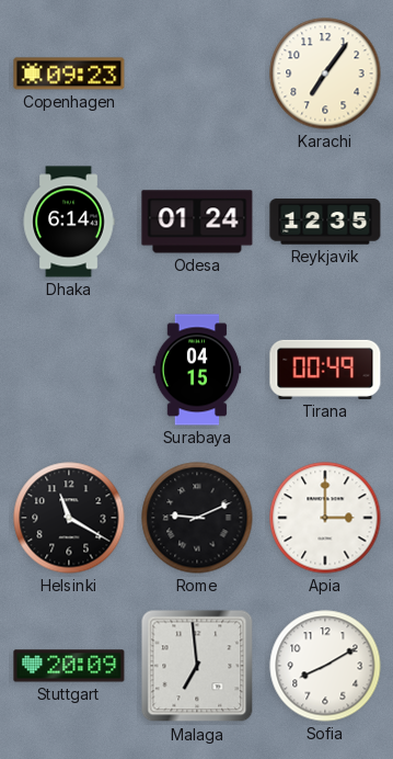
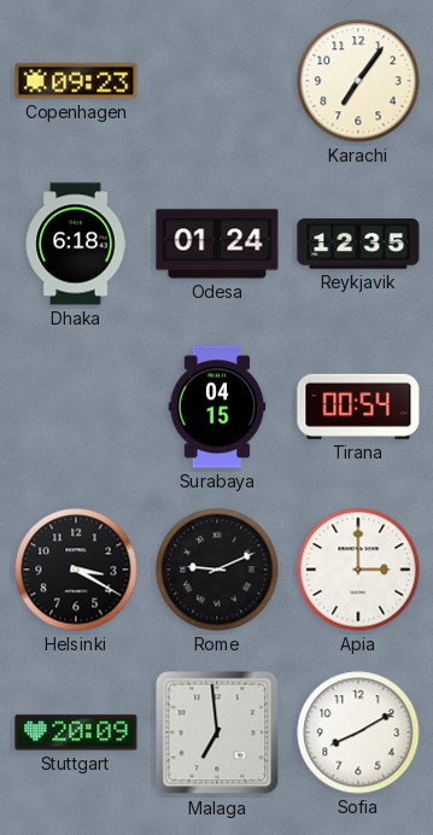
Dhaka: 6:14 -> 6:18 (76, 244)
Tirana: 00:49 -> 00:54 (358, 407)
Helsinki: 11:20 -> 3:20 (76, 570)
